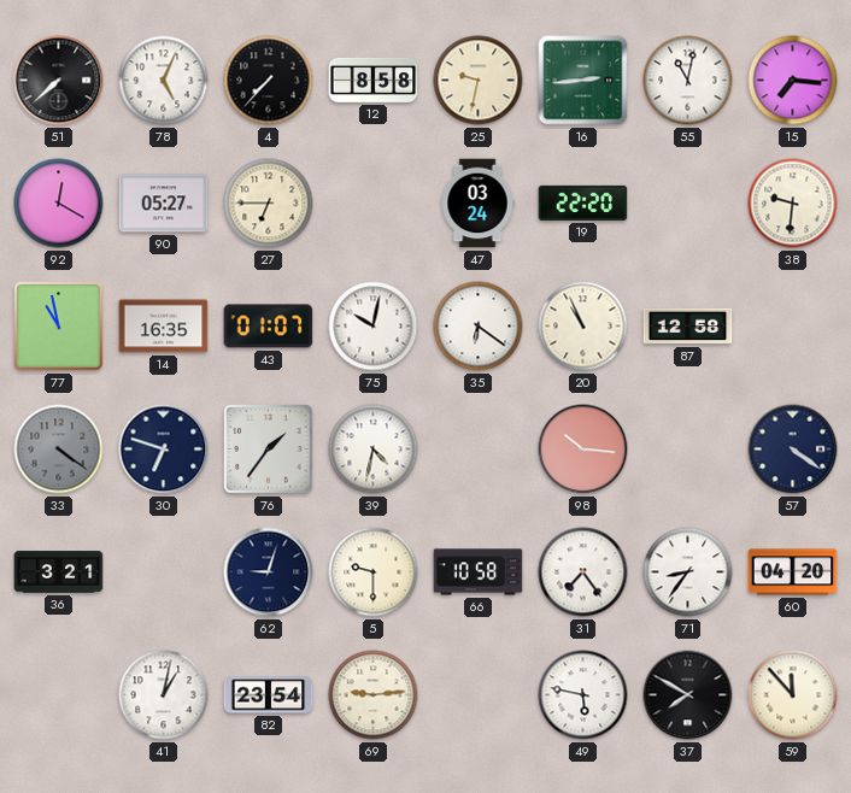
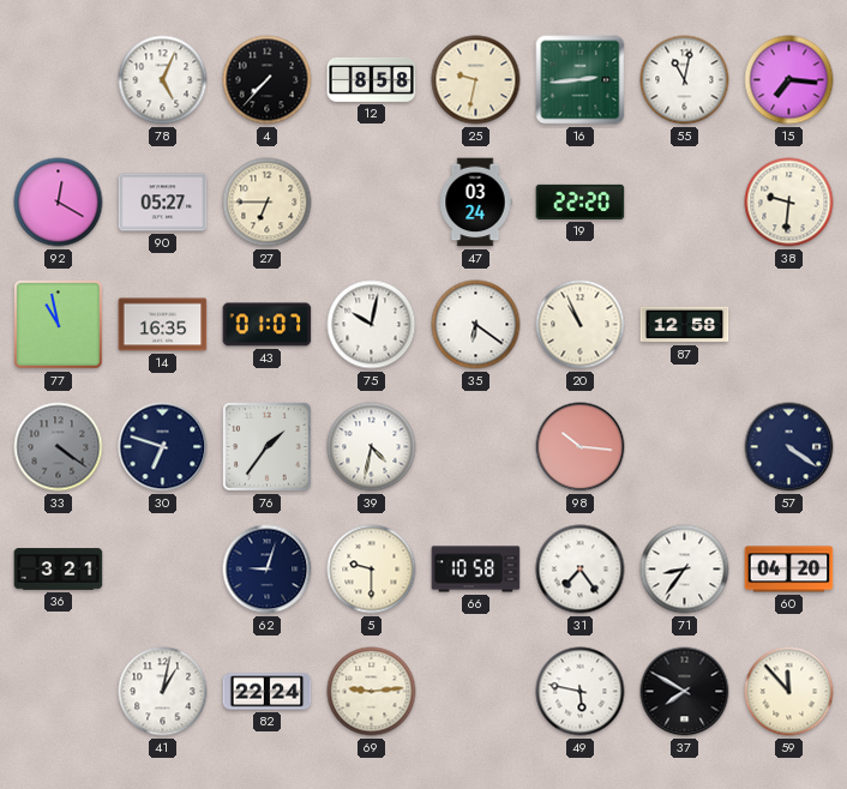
51: 7:38 -> none (59, 81)
82: 23:54 -> 22:24 (268, 692)
